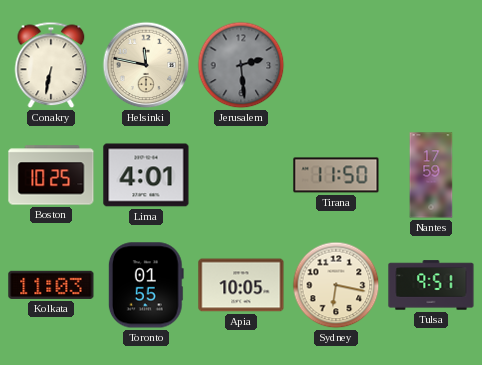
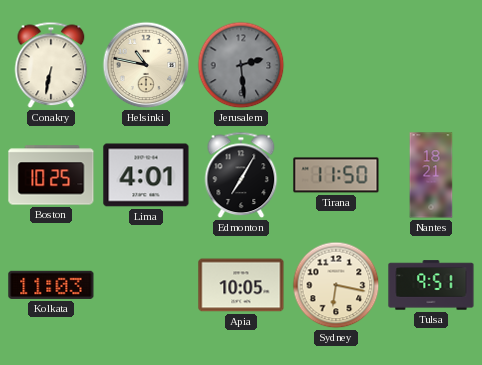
Helsinki: 11:47 -> 10:47 (146, 65)
Edmonton: none -> 7:05 (241, 175)
Nantes: 17:59 -> 18:21 (431, 175)
Toronto: 01:55 -> none (146, 285)
